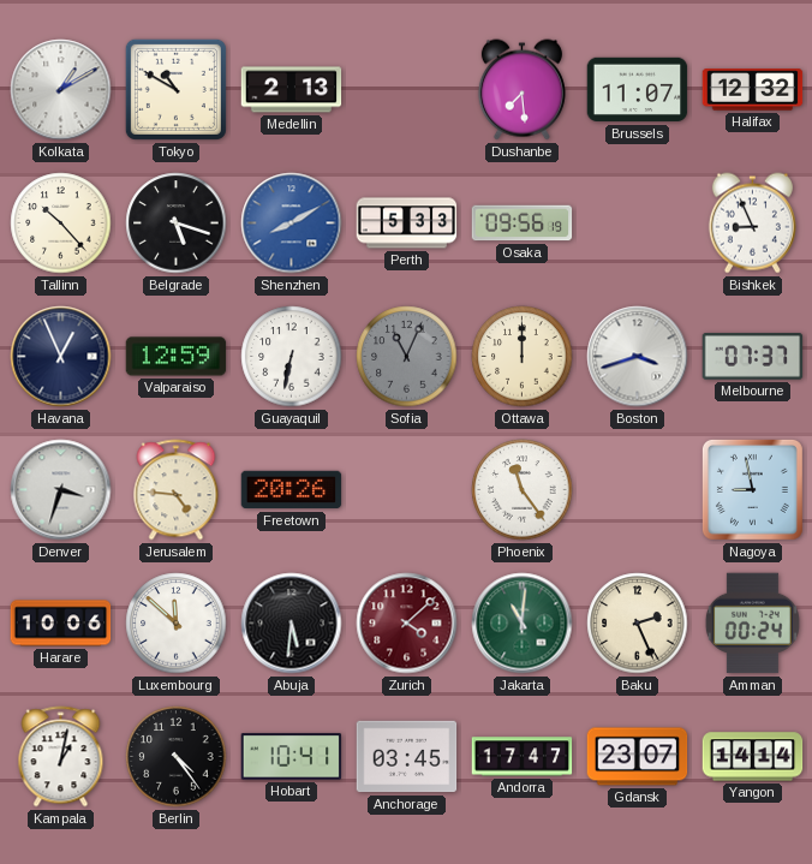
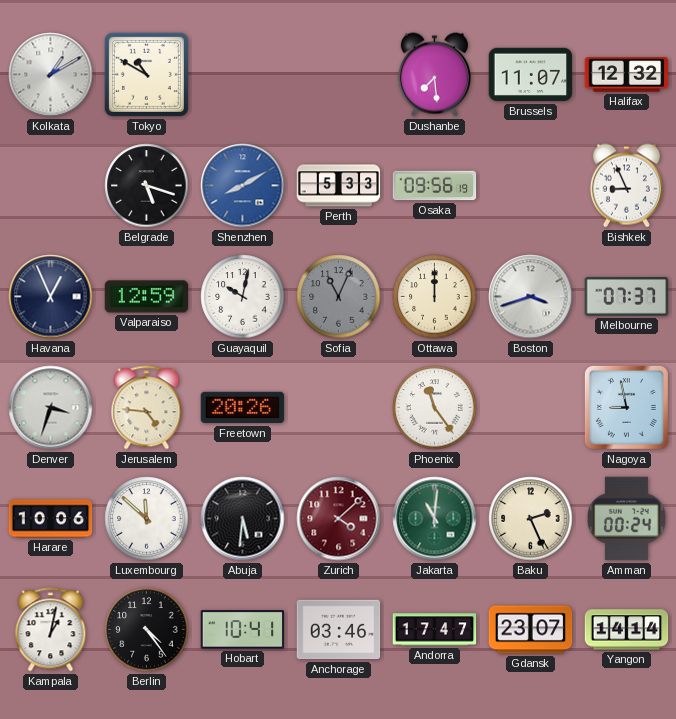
Medellin: 2:13 -> none (292, 90)
Tallinn: 10:23 -> none (61, 224)
Guayaquil: 6:32 -> 10:02 (243, 297)
Anchorage: 03:45 -> 03:46 (339, 630)
